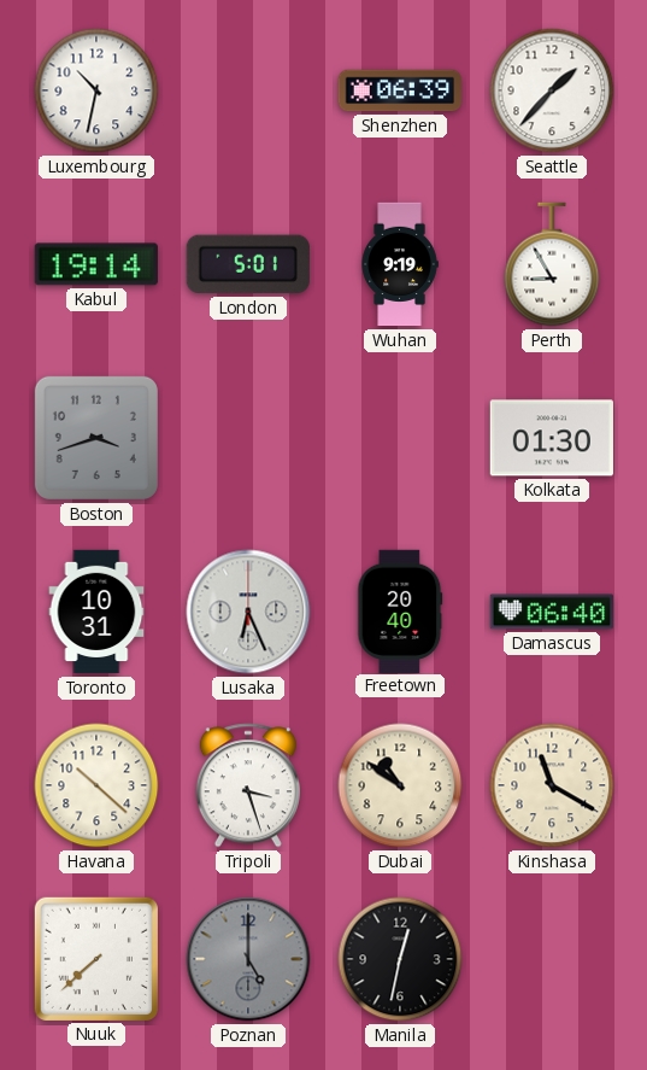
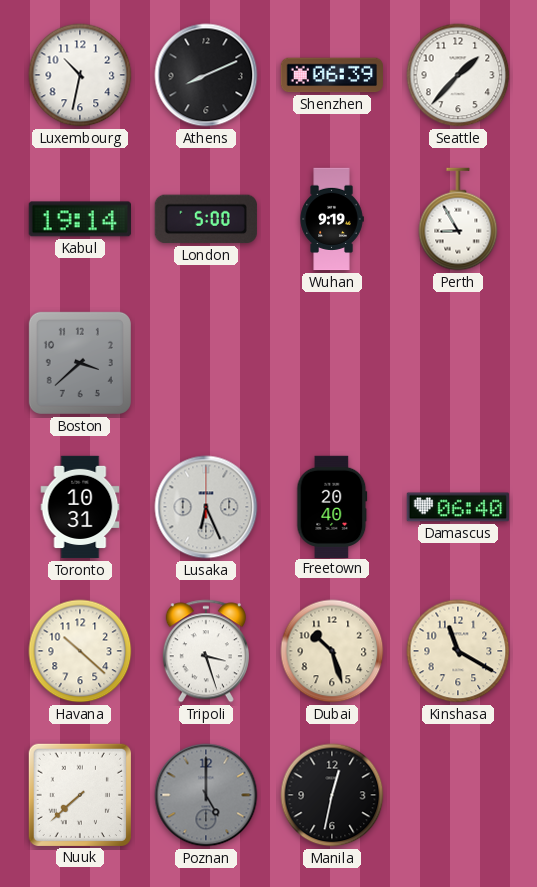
Athens: none -> 8:11 (206, 75)
London: 5:01 -> 5:00 (206, 219)
Boston: 3:42 -> 3:38 (80, 363)
Kolkata: 01:30 -> none (552, 438)
Dubai: 10:51 -> 10:27 (332, 651)
